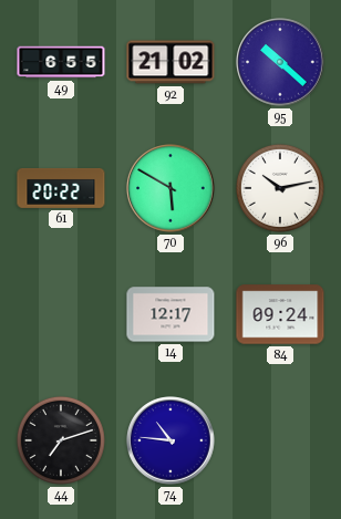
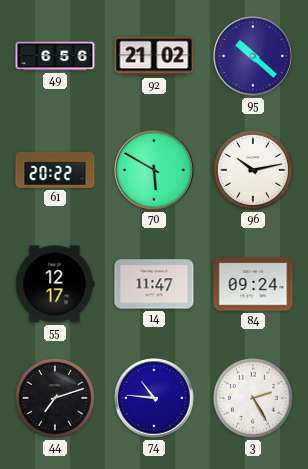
49: 6:55 -> 6:56 (55, 56)
55: none -> 12:17 (55, 284)
14: 12:17 -> 11:47 (154, 284)
3: none -> 2:25 (253, 398)
